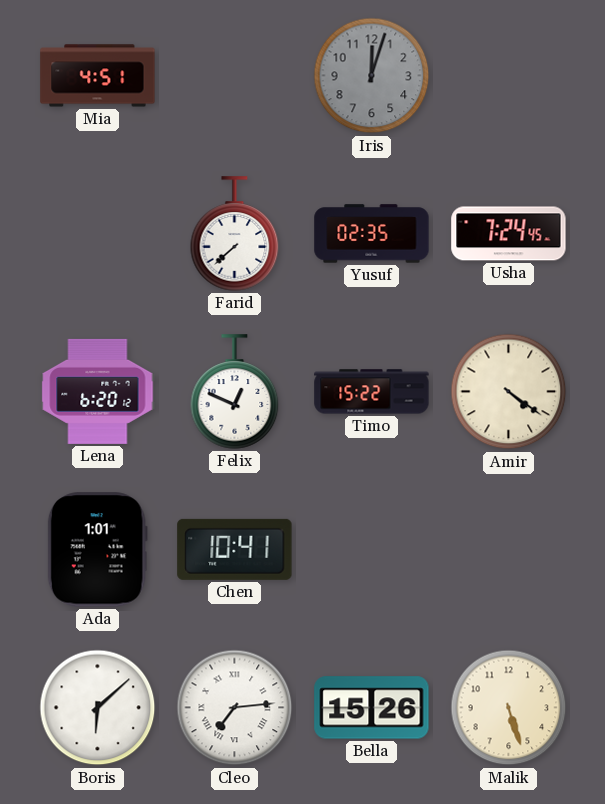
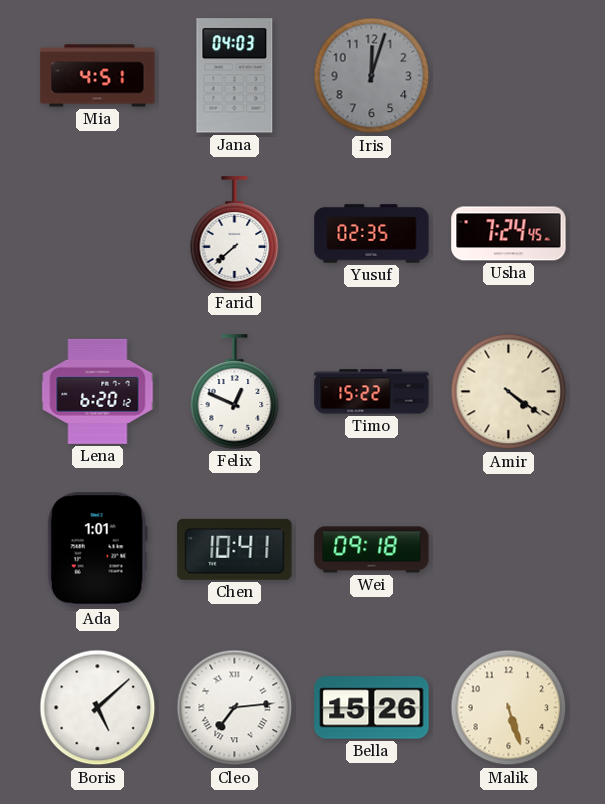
Jana: none -> 04:03 (235, 76)
Wei: none -> 09:18 (372, 550)
Boris: 6:08 -> 5:08 (98, 708)
